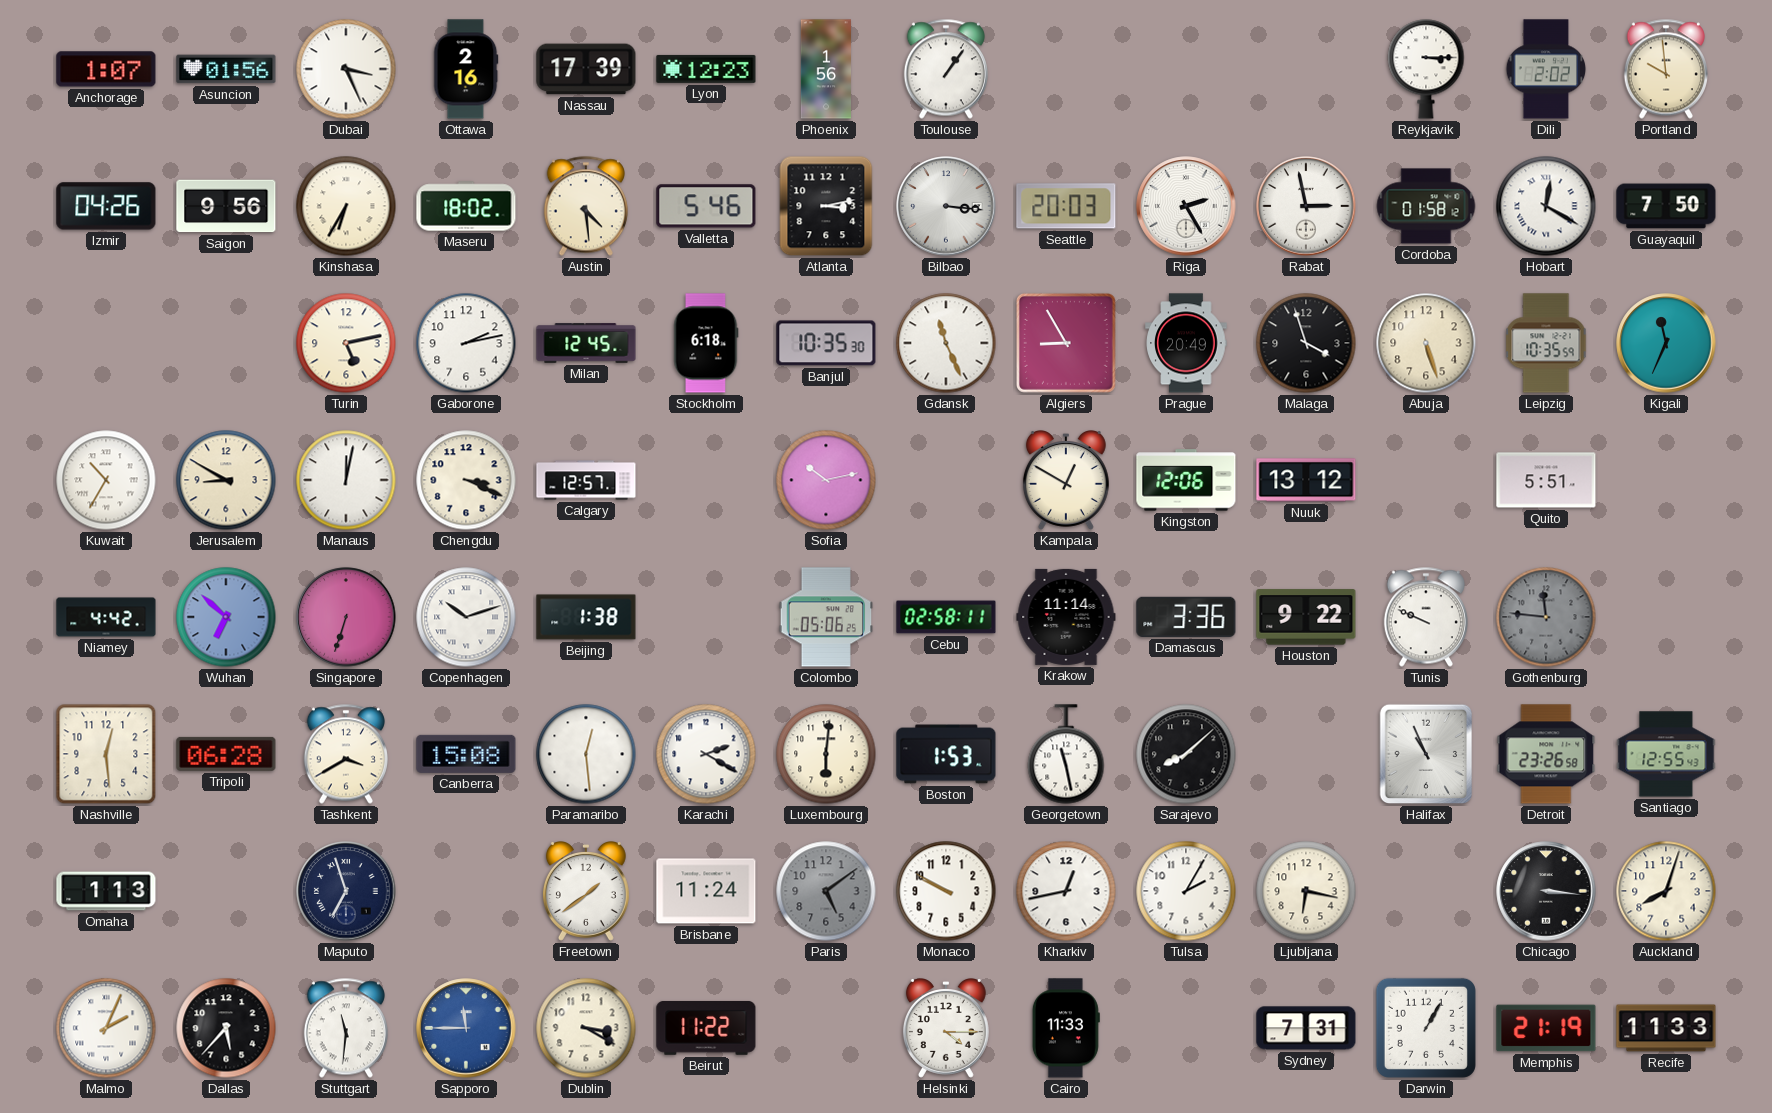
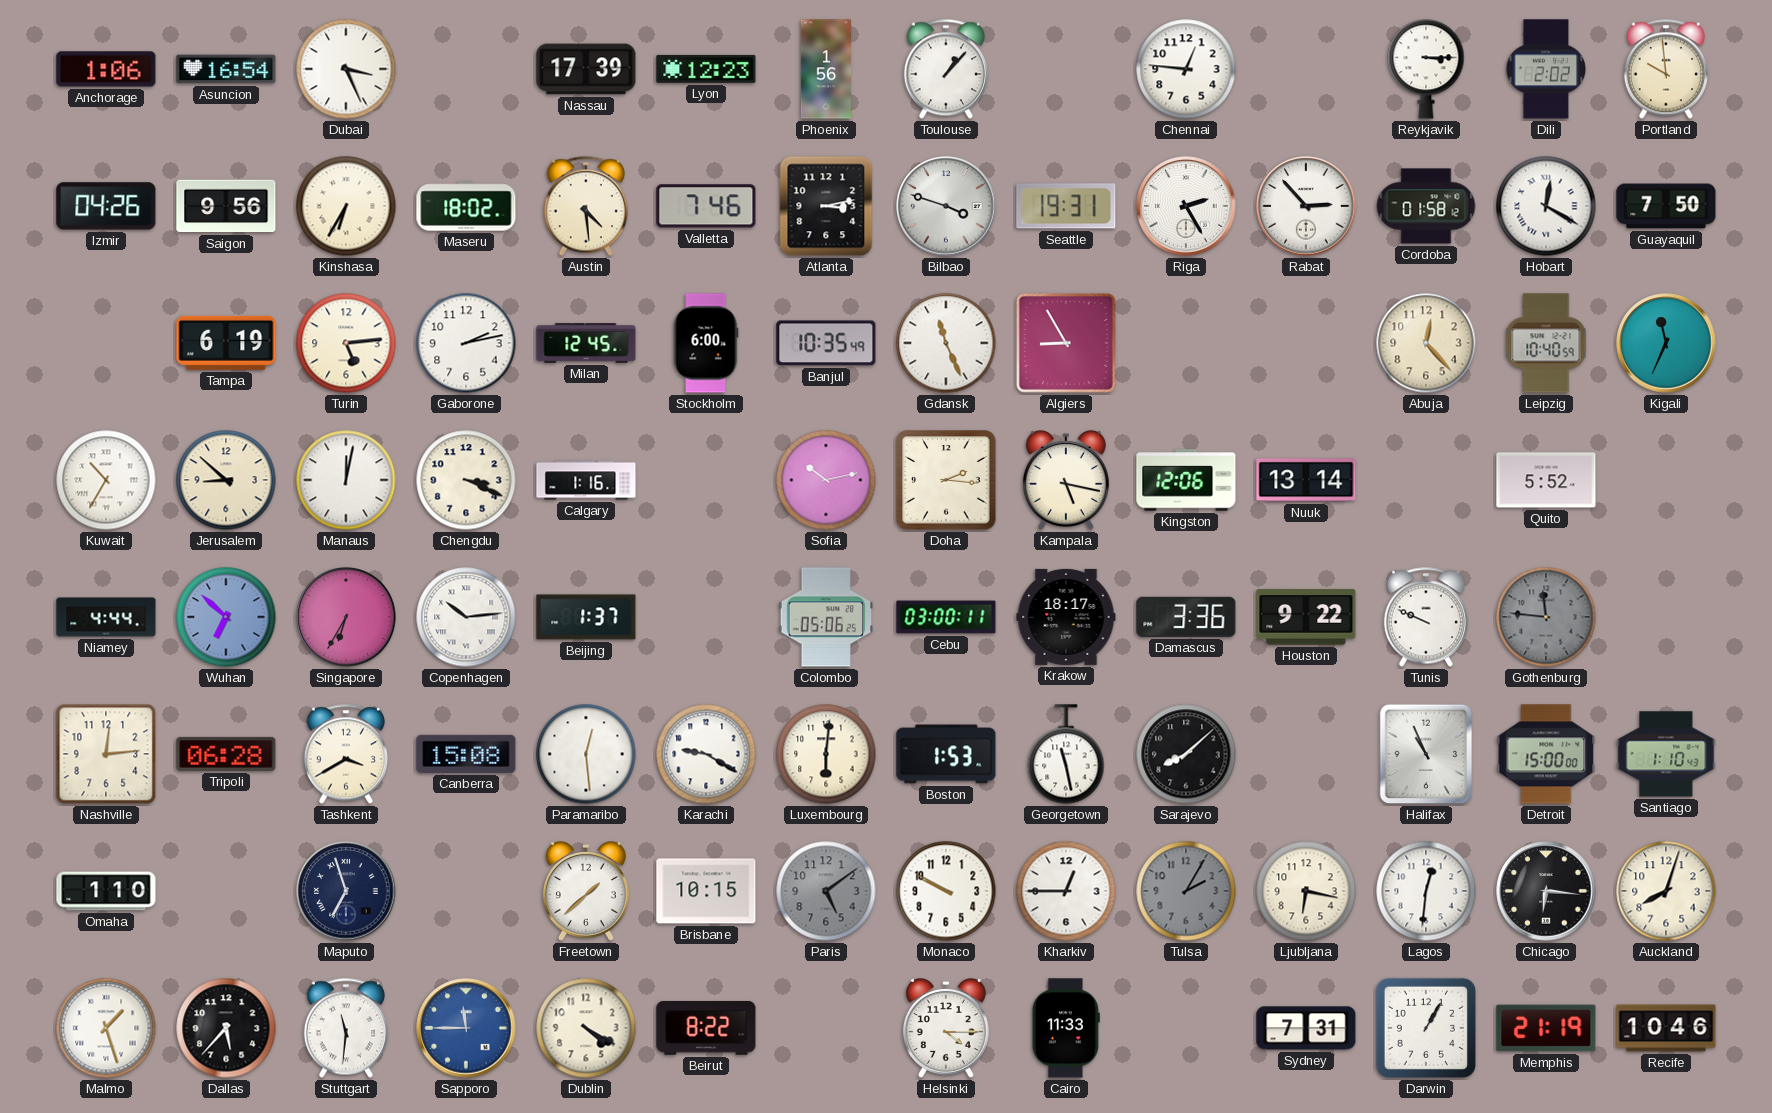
Anchorage: 1:07 -> 1:06 (106, 69)
Asuncion: 01:56 -> 16:54 (226, 69)
Ottawa: 2:16 -> none (466, 69)
Toulouse: 1:06 -> 1:07 (946, 69)
Chennai: none -> 12:46 (1186, 69)
Valletta: 5:46 -> 7:46 (706, 206)
Bilbao: 3:16 -> 3:48 (946, 206)
Seattle: 20:03 -> 19:31 (1066, 206)
Rabat: 2:58 -> 2:53 (1306, 206)
Tampa: none -> 6:19 (226, 343)
Turin: 5:13 -> 5:14 (346, 343)
Stockholm: 6:18 -> 6:00 (706, 343)
Banjul: 10:35:30 -> 10:35:49 (826, 343)
Prague: 20:49 -> none (1186, 343)
Malaga: 3:57 -> none (1306, 343)
Abuja: 5:27 -> 12:23 (1426, 343)
Leipzig: 10:35 -> 10:40 (1546, 343)
Jerusalem: 8:50 -> 8:52 (226, 480)
Calgary: 12:57 -> 1:16 (586, 480)
Doha: none -> 2:16 (946, 480)
Kampala: 12:50 -> 5:17 (1066, 481)
Nuuk: 13:12 -> 13:14 (1306, 480)
Quito: 5:51 -> 5:52 (1546, 480)
Niamey: 4:42 -> 4:44 (106, 617)
Singapore: 6:33 -> 6:35 (346, 617)
Copenhagen: 10:12 -> 10:14 (466, 617)
Beijing: 1:38 -> 1:37 (586, 617)
Cebu: 02:58 -> 03:00 (946, 617)
Krakow: 11:14 -> 18:17 (1066, 617)
Nashville: 12:29 -> 12:14 (106, 754)
Karachi: 2:20 -> 9:20 (706, 754)
Detroit: 23:26 -> 15:00 (1546, 754)
Santiago: 12:55 -> 1:10 (1666, 754)
Omaha: 1:13 -> 1:10 (106, 891)
Freetown: 1:39 -> 1:38 (586, 892)
Brisbane: 11:24 -> 10:15 (706, 891)
Kharkiv: 12:43 -> 12:45 (1066, 891)
Tulsa dial: white -> grey (1186, 891)
Lagos: none -> 12:31 (1426, 891)
Chicago: 3:16 -> 6:16 (1546, 891)
Malmo: 2:04 -> 1:27 (106, 1028)
Dublin: 3:20 -> 4:20 (586, 1028)
Beirut: 11:22 -> 8:22 (706, 1028)
Recife: 11:33 -> 10:46 (1666, 1028)
